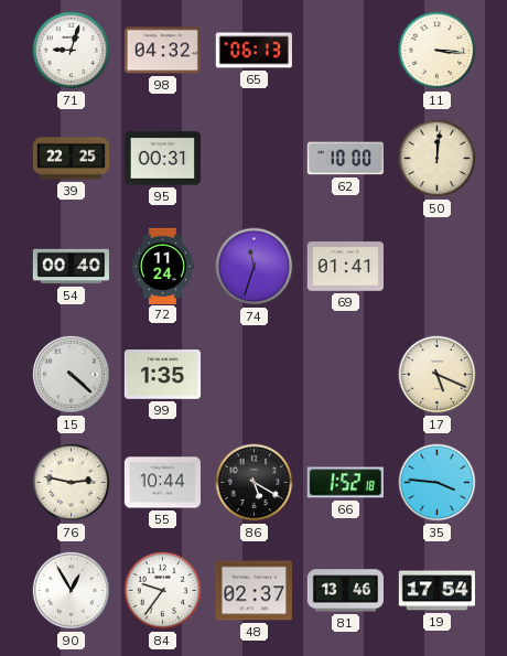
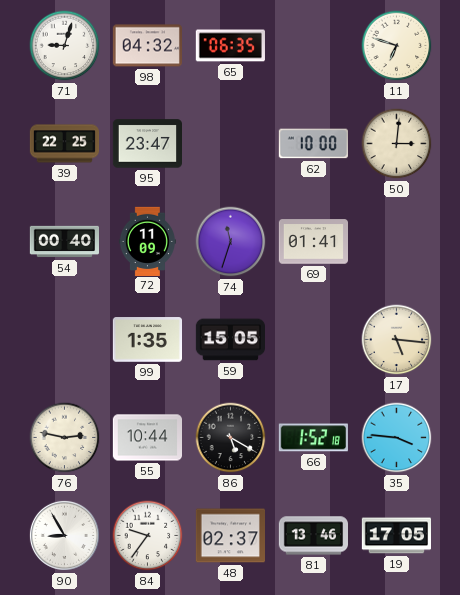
65: 06:13 -> 06:35 (230, 46)
11: 3:16 -> 6:48 (397, 46)
95: 00:31 -> 23:47 (147, 144)
50: 12:01 -> 3:01 (397, 144)
72: 11:24 -> 11:09 (147, 241)
15: 4:22 -> none (71, 374)
59: none -> 15:05 (230, 340)
17: 5:19 -> 5:16 (397, 340)
90: 12:55 -> 8:55 (64, 535)
19: 17:54 -> 17:05 (396, 536)
